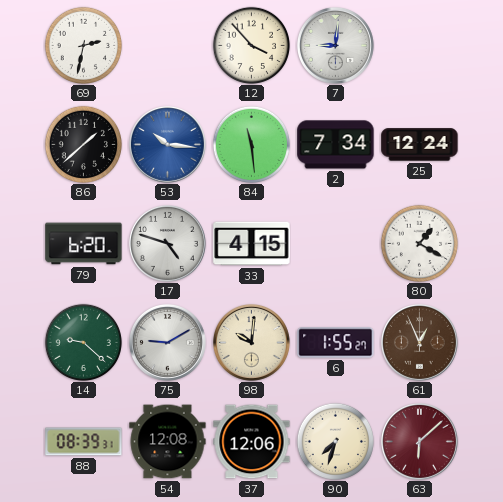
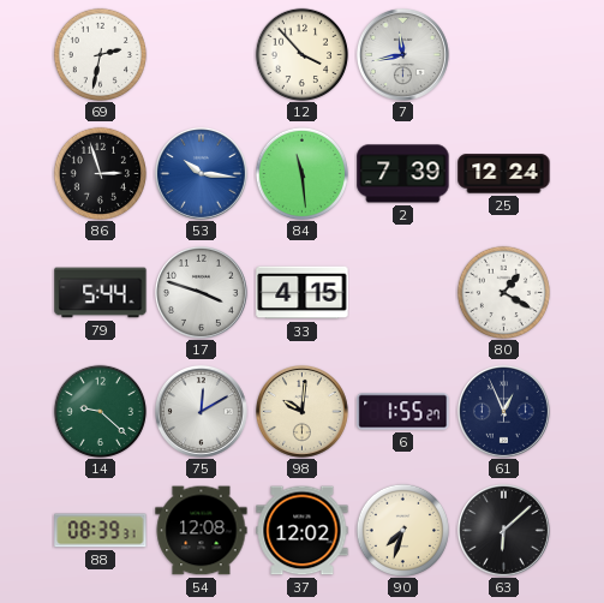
7: 9:01 -> 11:43 (402, 54)
86: 1:38 -> 2:57 (100, 173)
2: 7:34 -> 7:39 (403, 174)
79: 6:20 -> 5:44 (101, 293)
17: 4:48 -> 3:48 (201, 292)
75: 9:10 -> 12:10 (201, 411)
61 dial: brown -> navy (503, 411)
37: 12:06 -> 12:02 (303, 531)
63 dial: burgundy -> black (503, 530)
